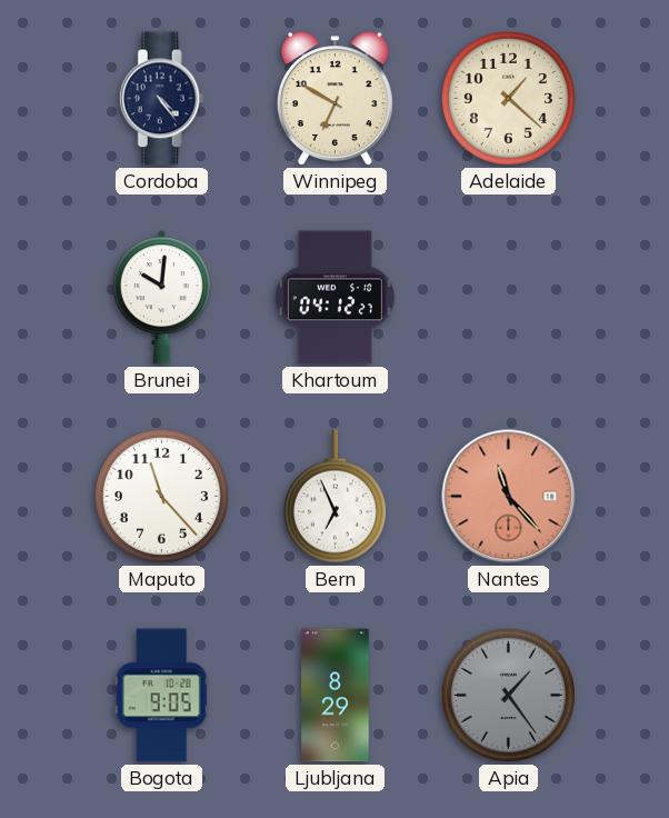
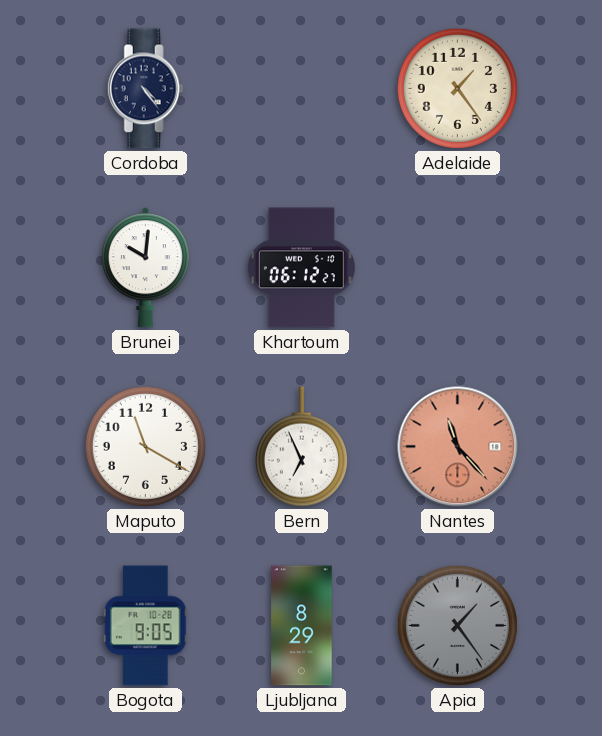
Winnipeg: 6:50 -> none (334, 99)
Adelaide: 1:22 -> 1:24 (457, 88)
Khartoum: 04:12 -> 06:12 (301, 268)
Maputo: 11:23 -> 11:20 (145, 446)
